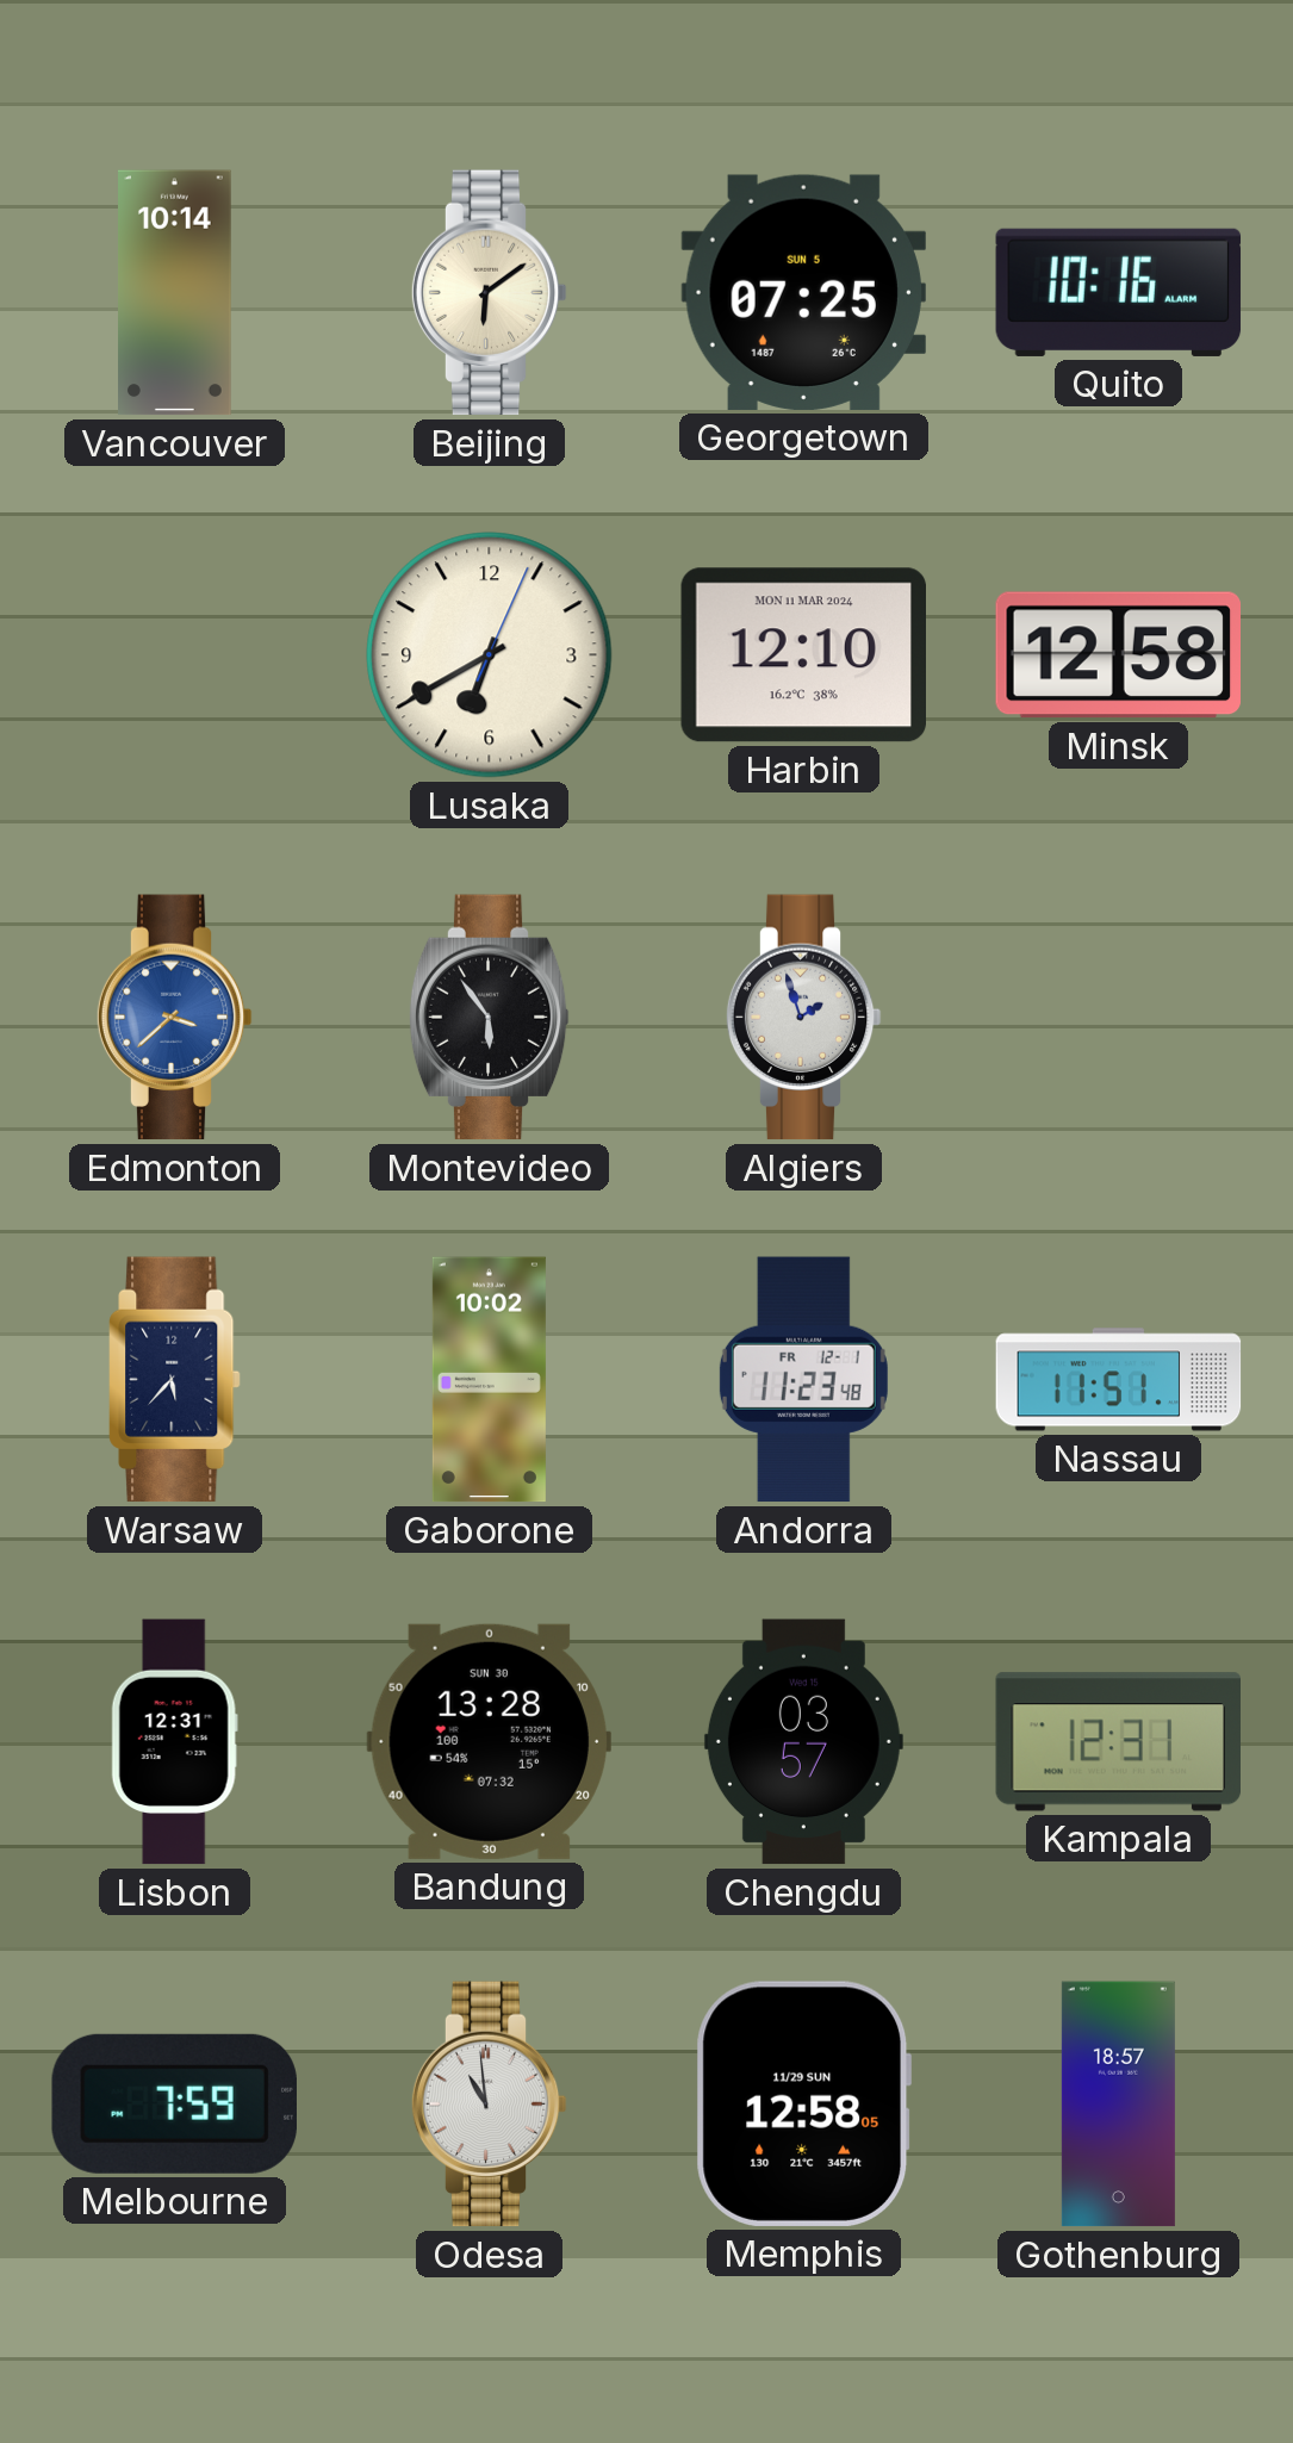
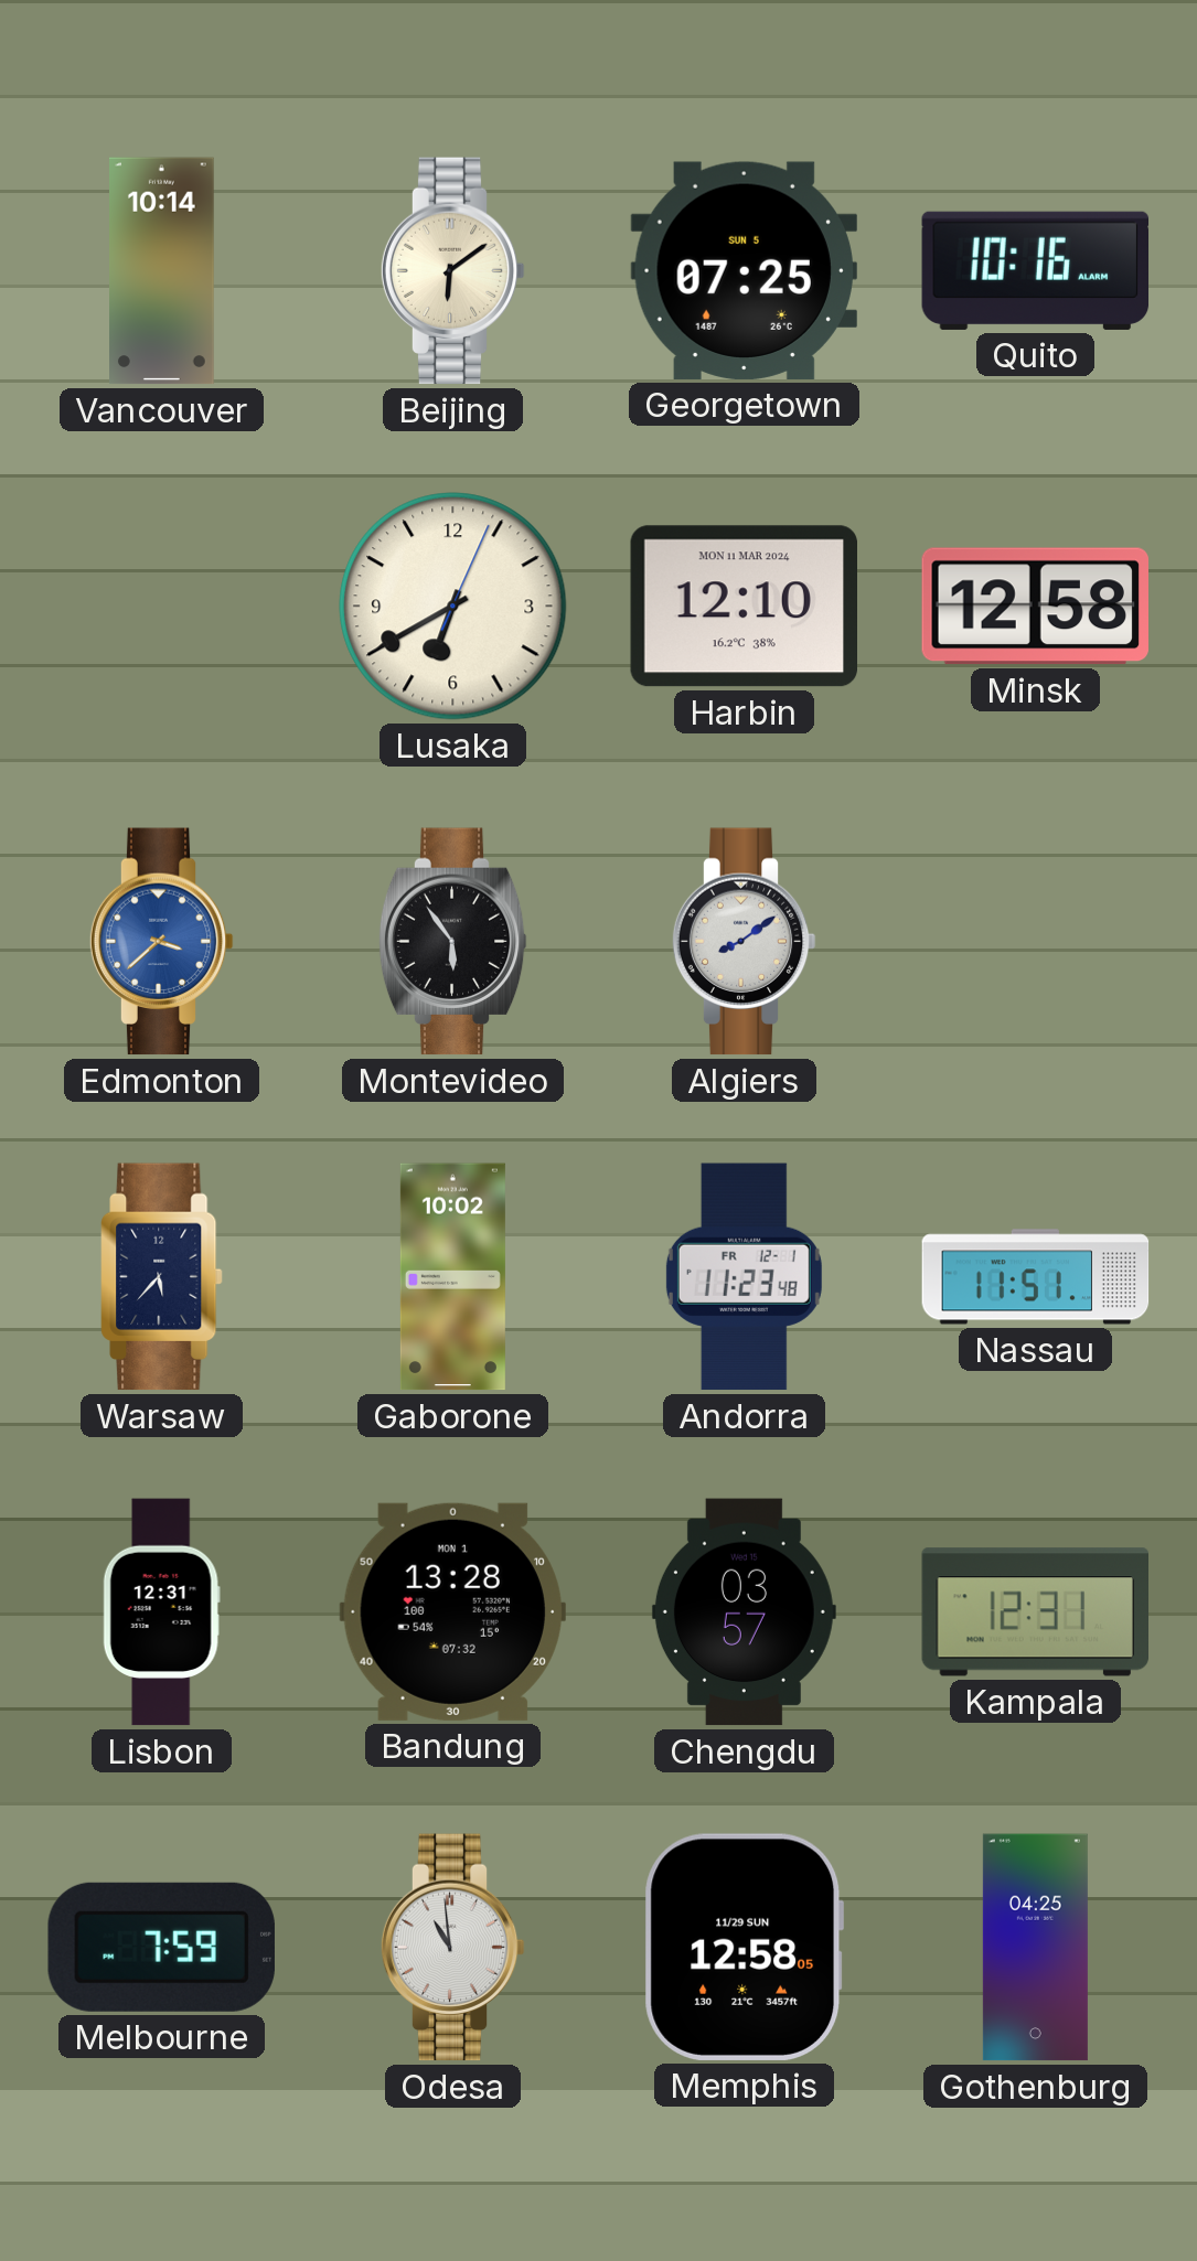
Algiers: 1:57 -> 8:09 (744, 942)
Bandung date: SUN 30 -> MON 1 (452, 1611)
Gothenburg: 18:57 -> 04:25 (1035, 1948)
